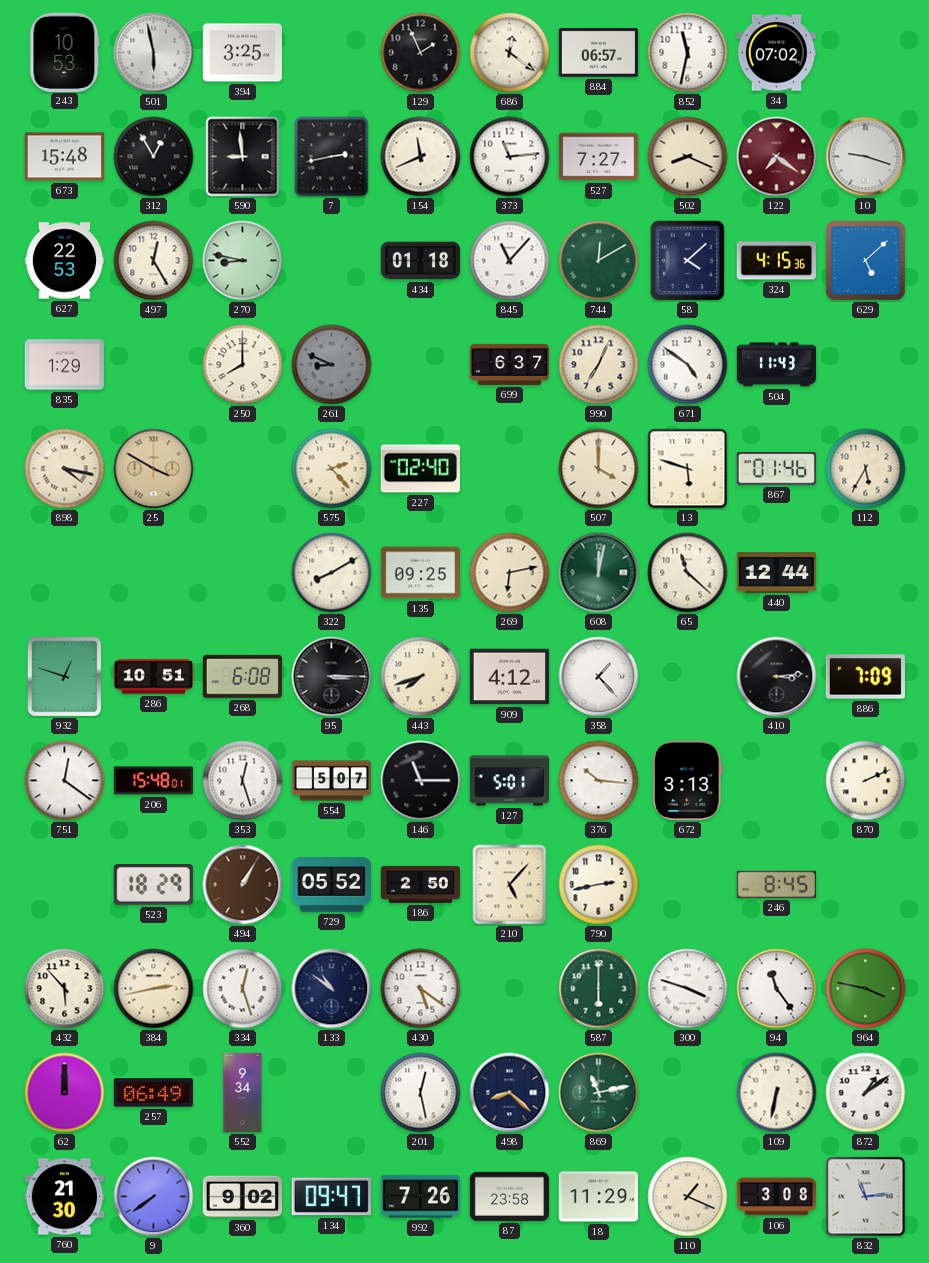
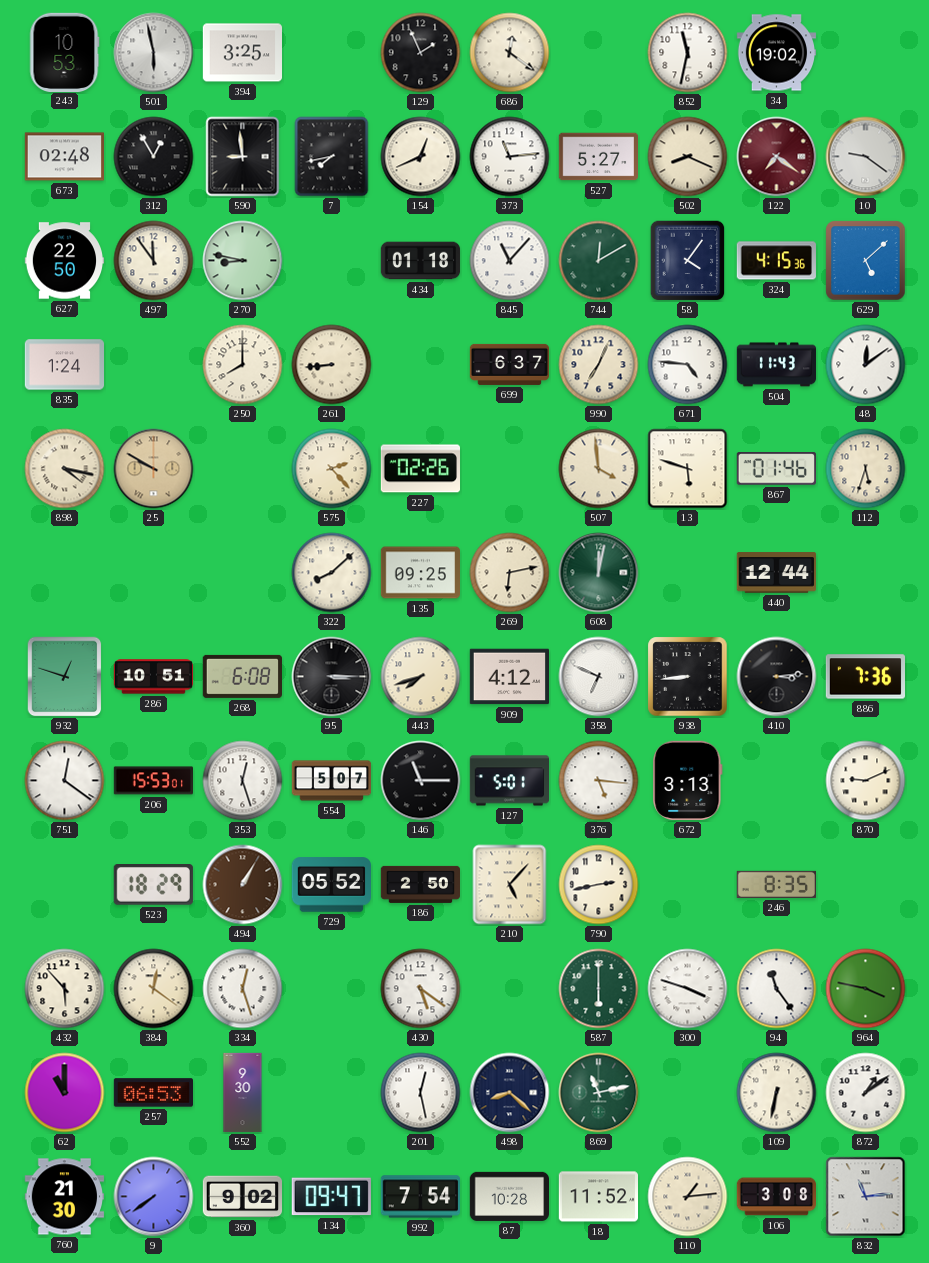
884: 06:57 -> none (598, 53)
34: 07:02 -> 19:02 (776, 53)
673: 15:48 -> 02:48 (64, 157)
7: 2:43 -> 7:43 (332, 157)
154: 11:41 -> 12:41 (421, 157)
527: 7:27 -> 5:27 (598, 157)
10: 9:18 -> 9:21 (866, 157)
627: 22:53 -> 22:50 (65, 261)
497: 12:25 -> 11:54 (154, 261)
58: 4:08 -> 4:06 (688, 261)
835: 1:29 -> 1:24 (64, 365)
261: 8:49 -> 8:44 (332, 365)
261 dial: grey -> cream (332, 365)
671: 4:51 -> 4:46 (688, 365)
48: none -> 12:09 (866, 365)
25: 3:50 -> 9:50 (154, 469)
227: 02:40 -> 02:26 (420, 469)
507: 4:00 -> 3:59 (599, 469)
112: 5:35 -> 5:33 (866, 469)
322: 8:10 -> 8:08 (332, 573)
65: 11:22 -> none (688, 573)
358: 1:23 -> 6:49 (599, 677)
938: none -> 8:44 (688, 677)
886: 7:09 -> 7:36 (865, 677)
206: 15:48 -> 15:53 (153, 781)
376: 10:16 -> 5:16 (599, 781)
870: 2:11 -> 9:11 (866, 781)
246: 8:45 -> 8:35 (776, 884)
384: 2:43 -> 12:21 (154, 989)
133: 10:51 -> none (332, 989)
62: 12:00 -> 11:00 (65, 1093)
257: 06:49 -> 06:53 (153, 1093)
552: 9:34 -> 9:30 (243, 1093)
992: 7:26 -> 7:54 (420, 1197)
87: 23:58 -> 10:28 (509, 1196)
18: 11:29 -> 11:52 (598, 1197)
110: 1:19 -> 1:14 (688, 1197)
